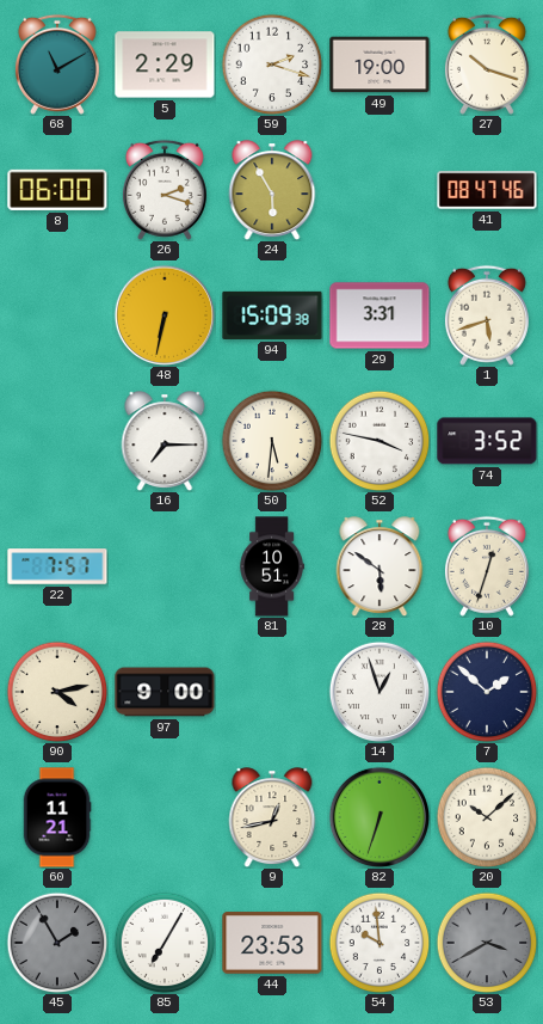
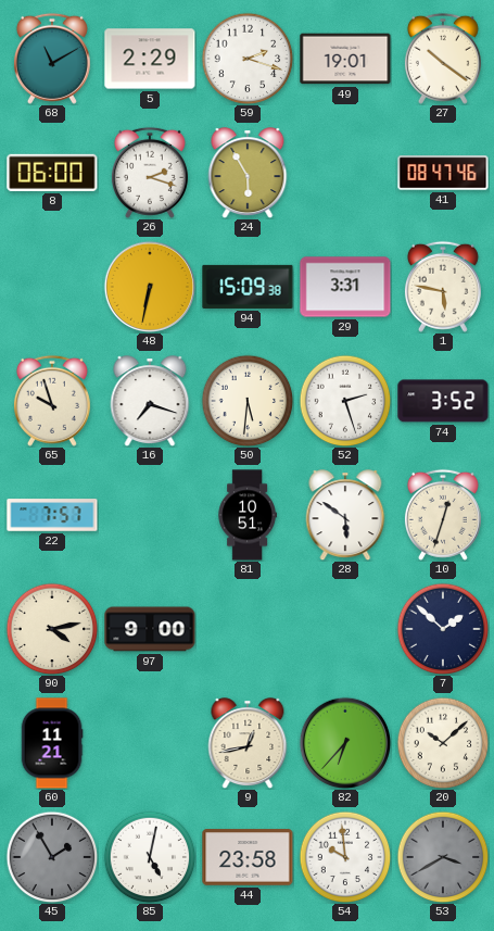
49: 19:00 -> 19:01 (345, 59)
27: 10:18 -> 10:21 (443, 59)
1: 5:42 -> 5:47 (443, 287)
65: none -> 9:57 (52, 401)
16: 7:15 -> 7:18 (150, 401)
52: 3:47 -> 2:27 (345, 401)
14: 12:57 -> none (378, 691)
82: 6:33 -> 6:37 (344, 742)
85: 7:05 -> 5:02 (150, 857)
44: 23:53 -> 23:58 (248, 857)
